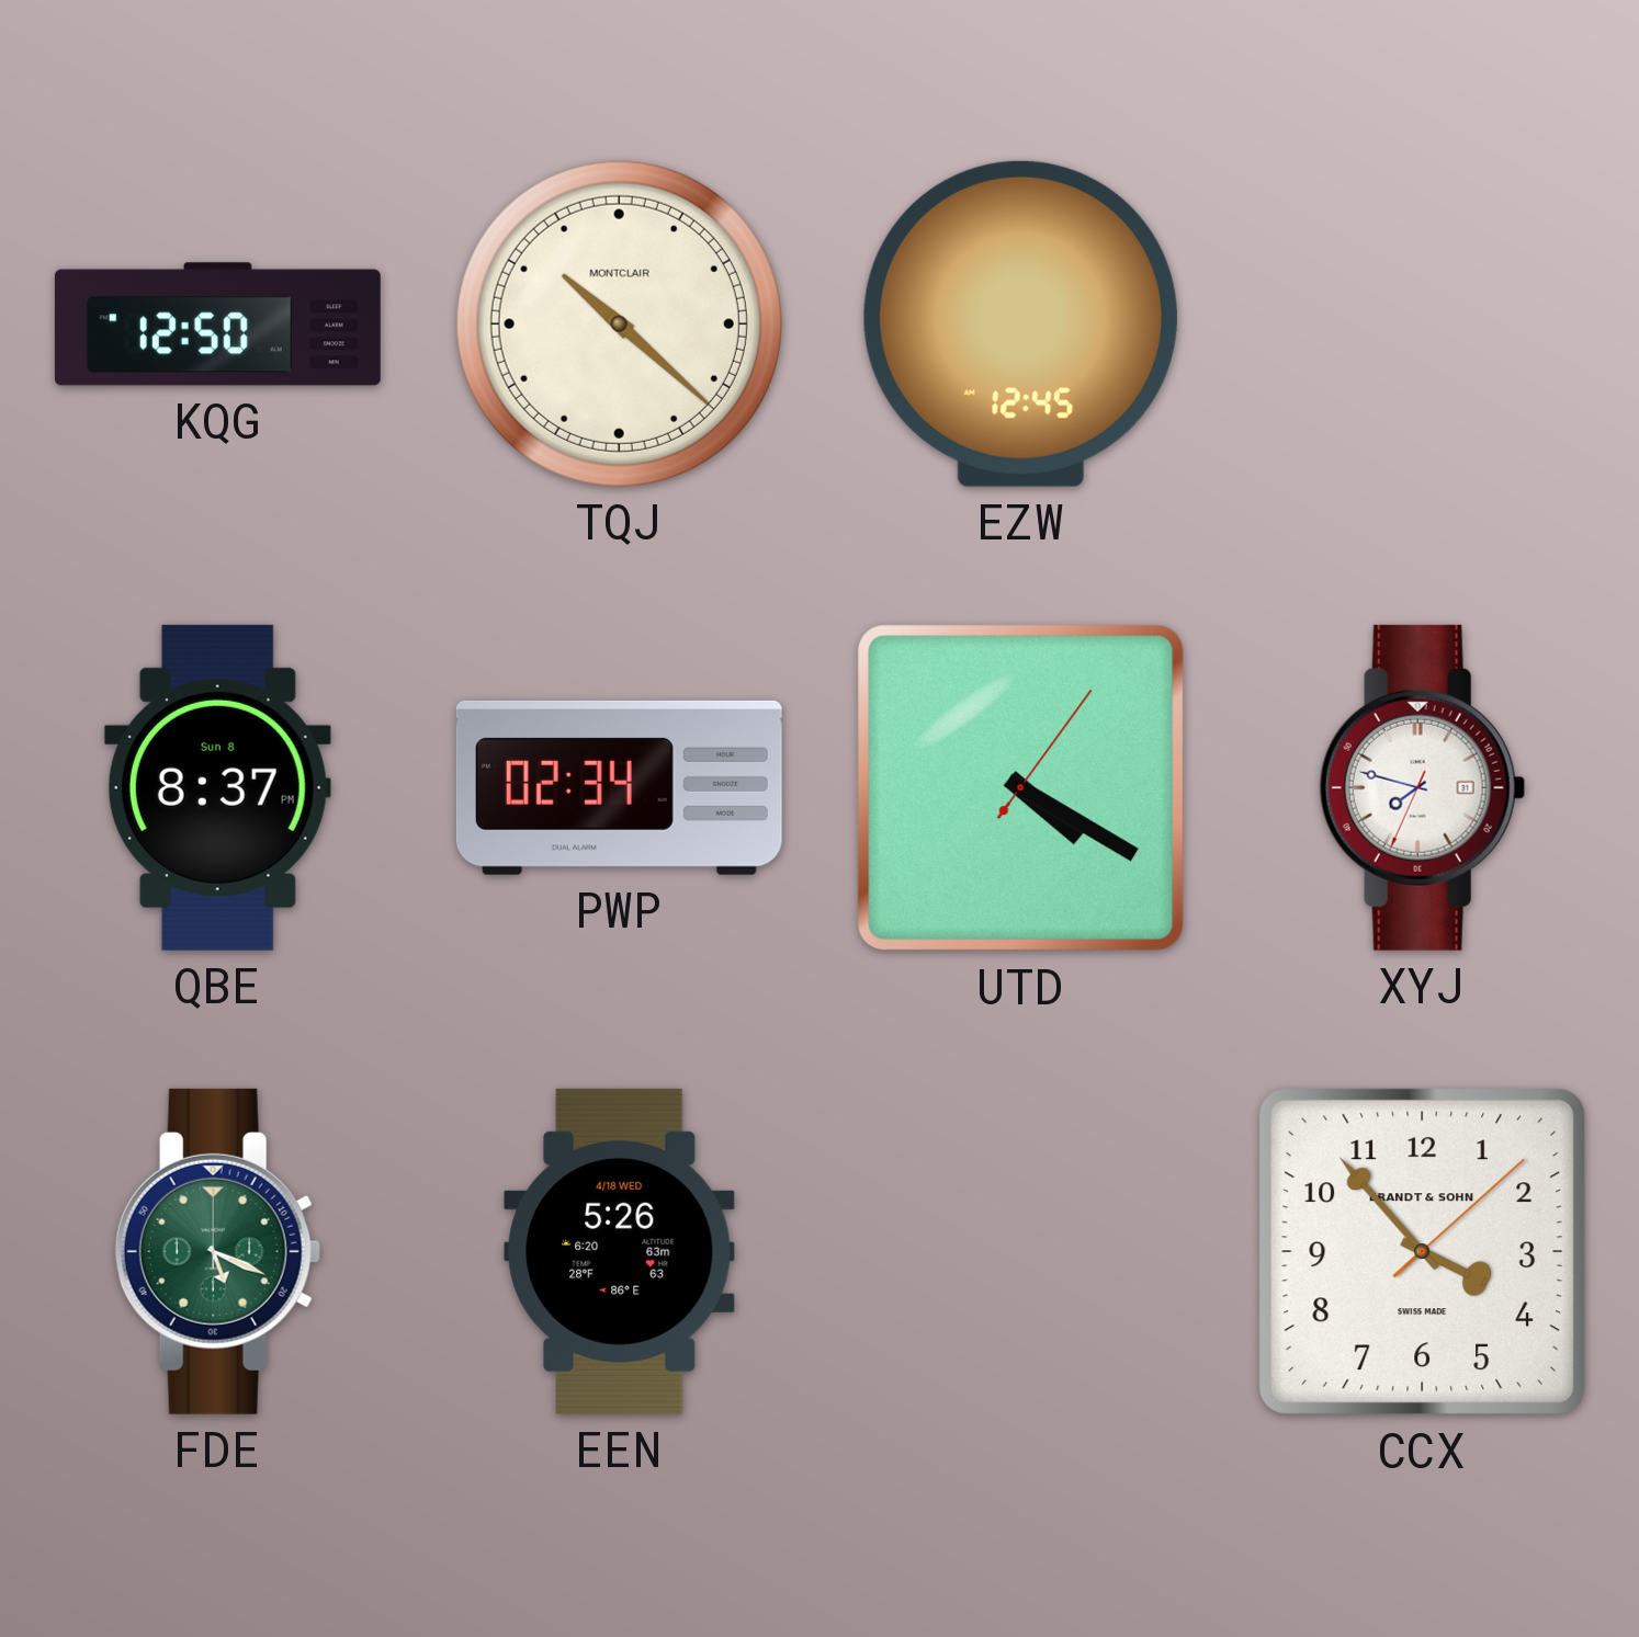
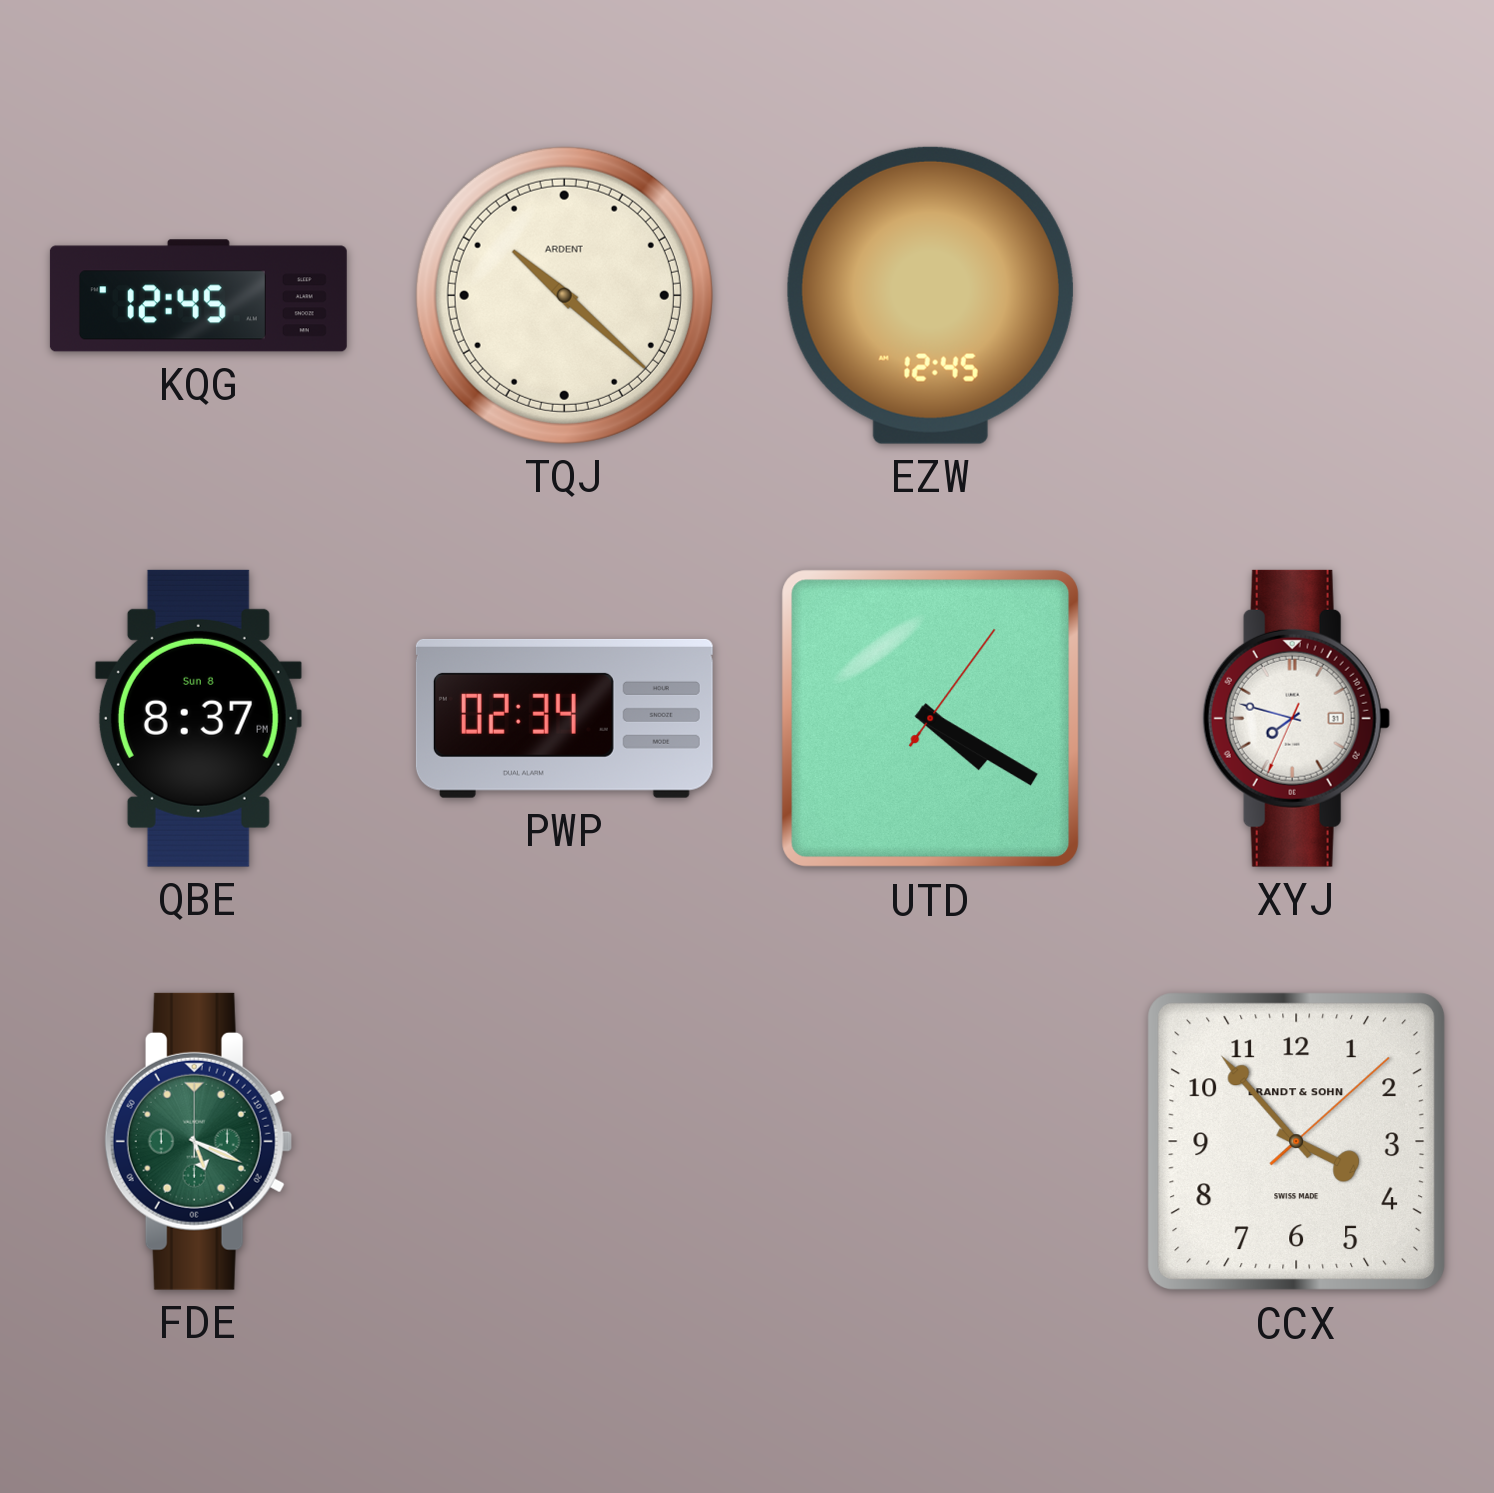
KQG: 12:50 -> 12:45 (198, 296)
TQJ brand: MONTCLAIR -> ARDENT (564, 295)
EEN: 5:26 -> none (620, 1251)
